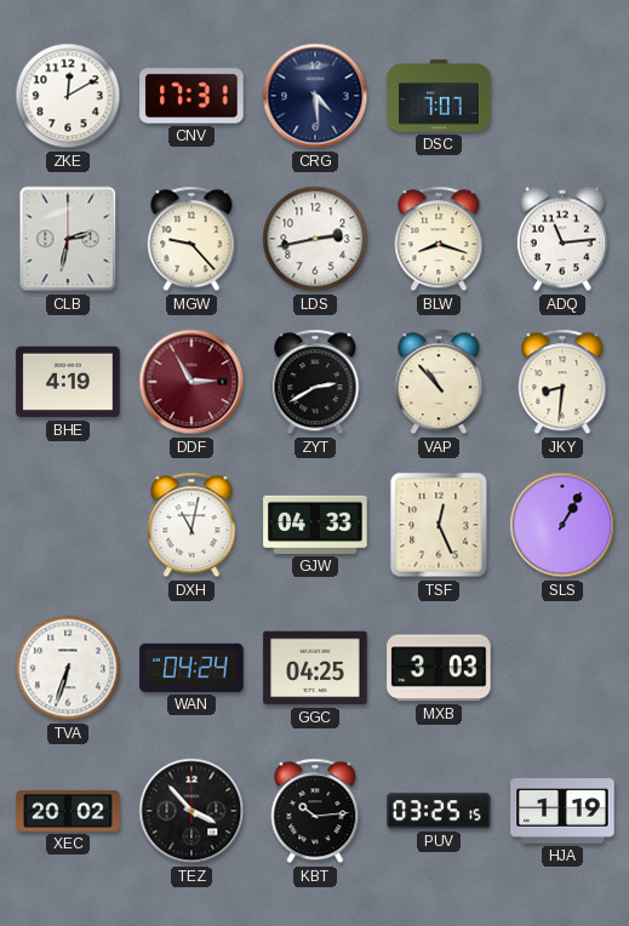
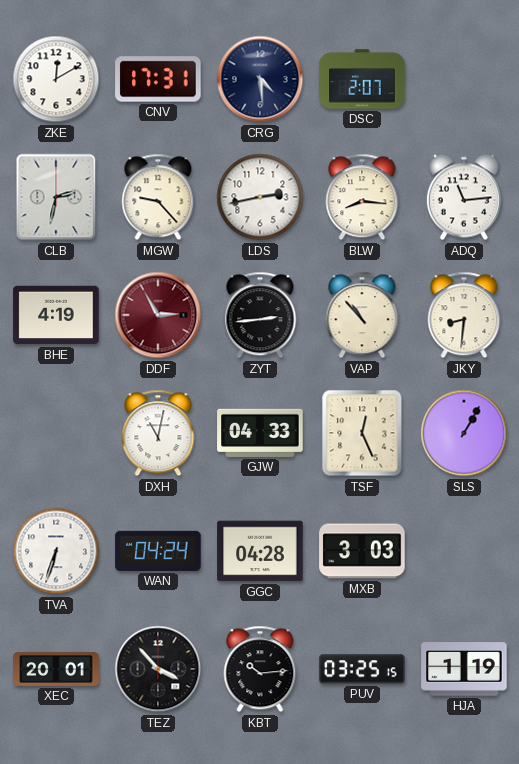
DSC: 7:07 -> 2:07 (362, 79)
BLW: 8:18 -> 8:16 (362, 197)
ZYT: 2:40 -> 2:44 (260, 315)
GGC: 04:25 -> 04:28 (260, 551)
XEC: 20:02 -> 20:01 (56, 669)
